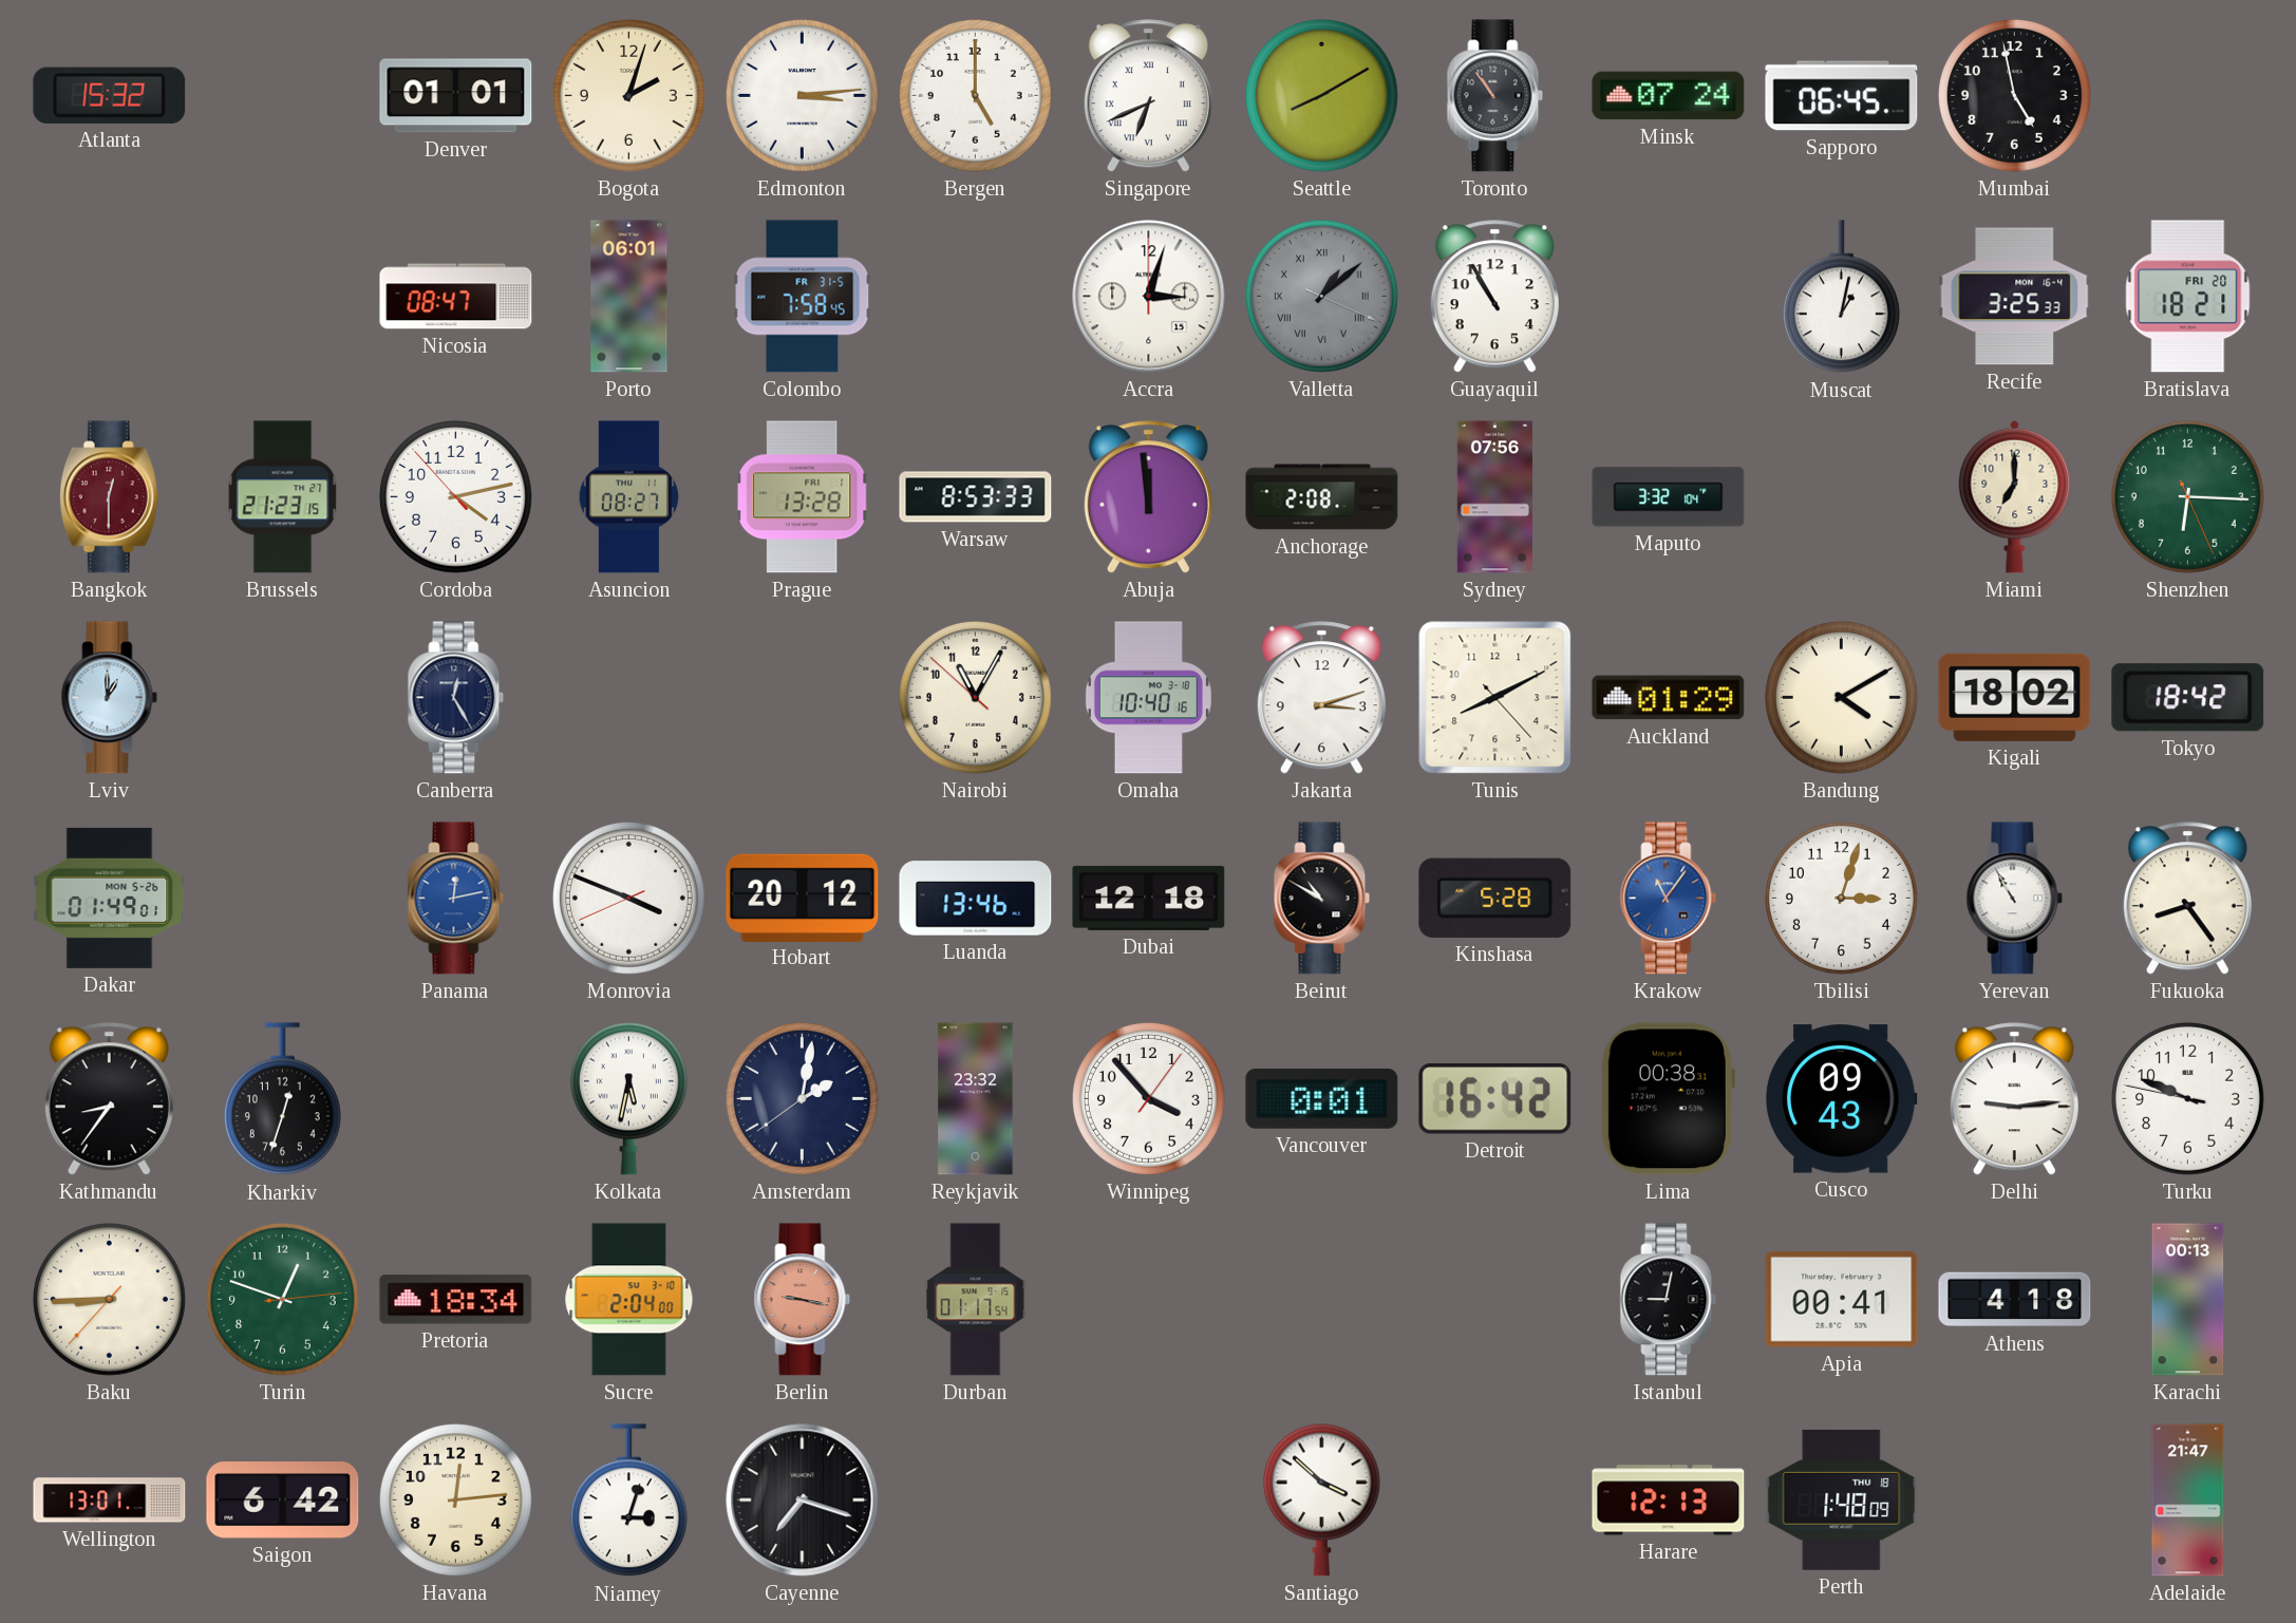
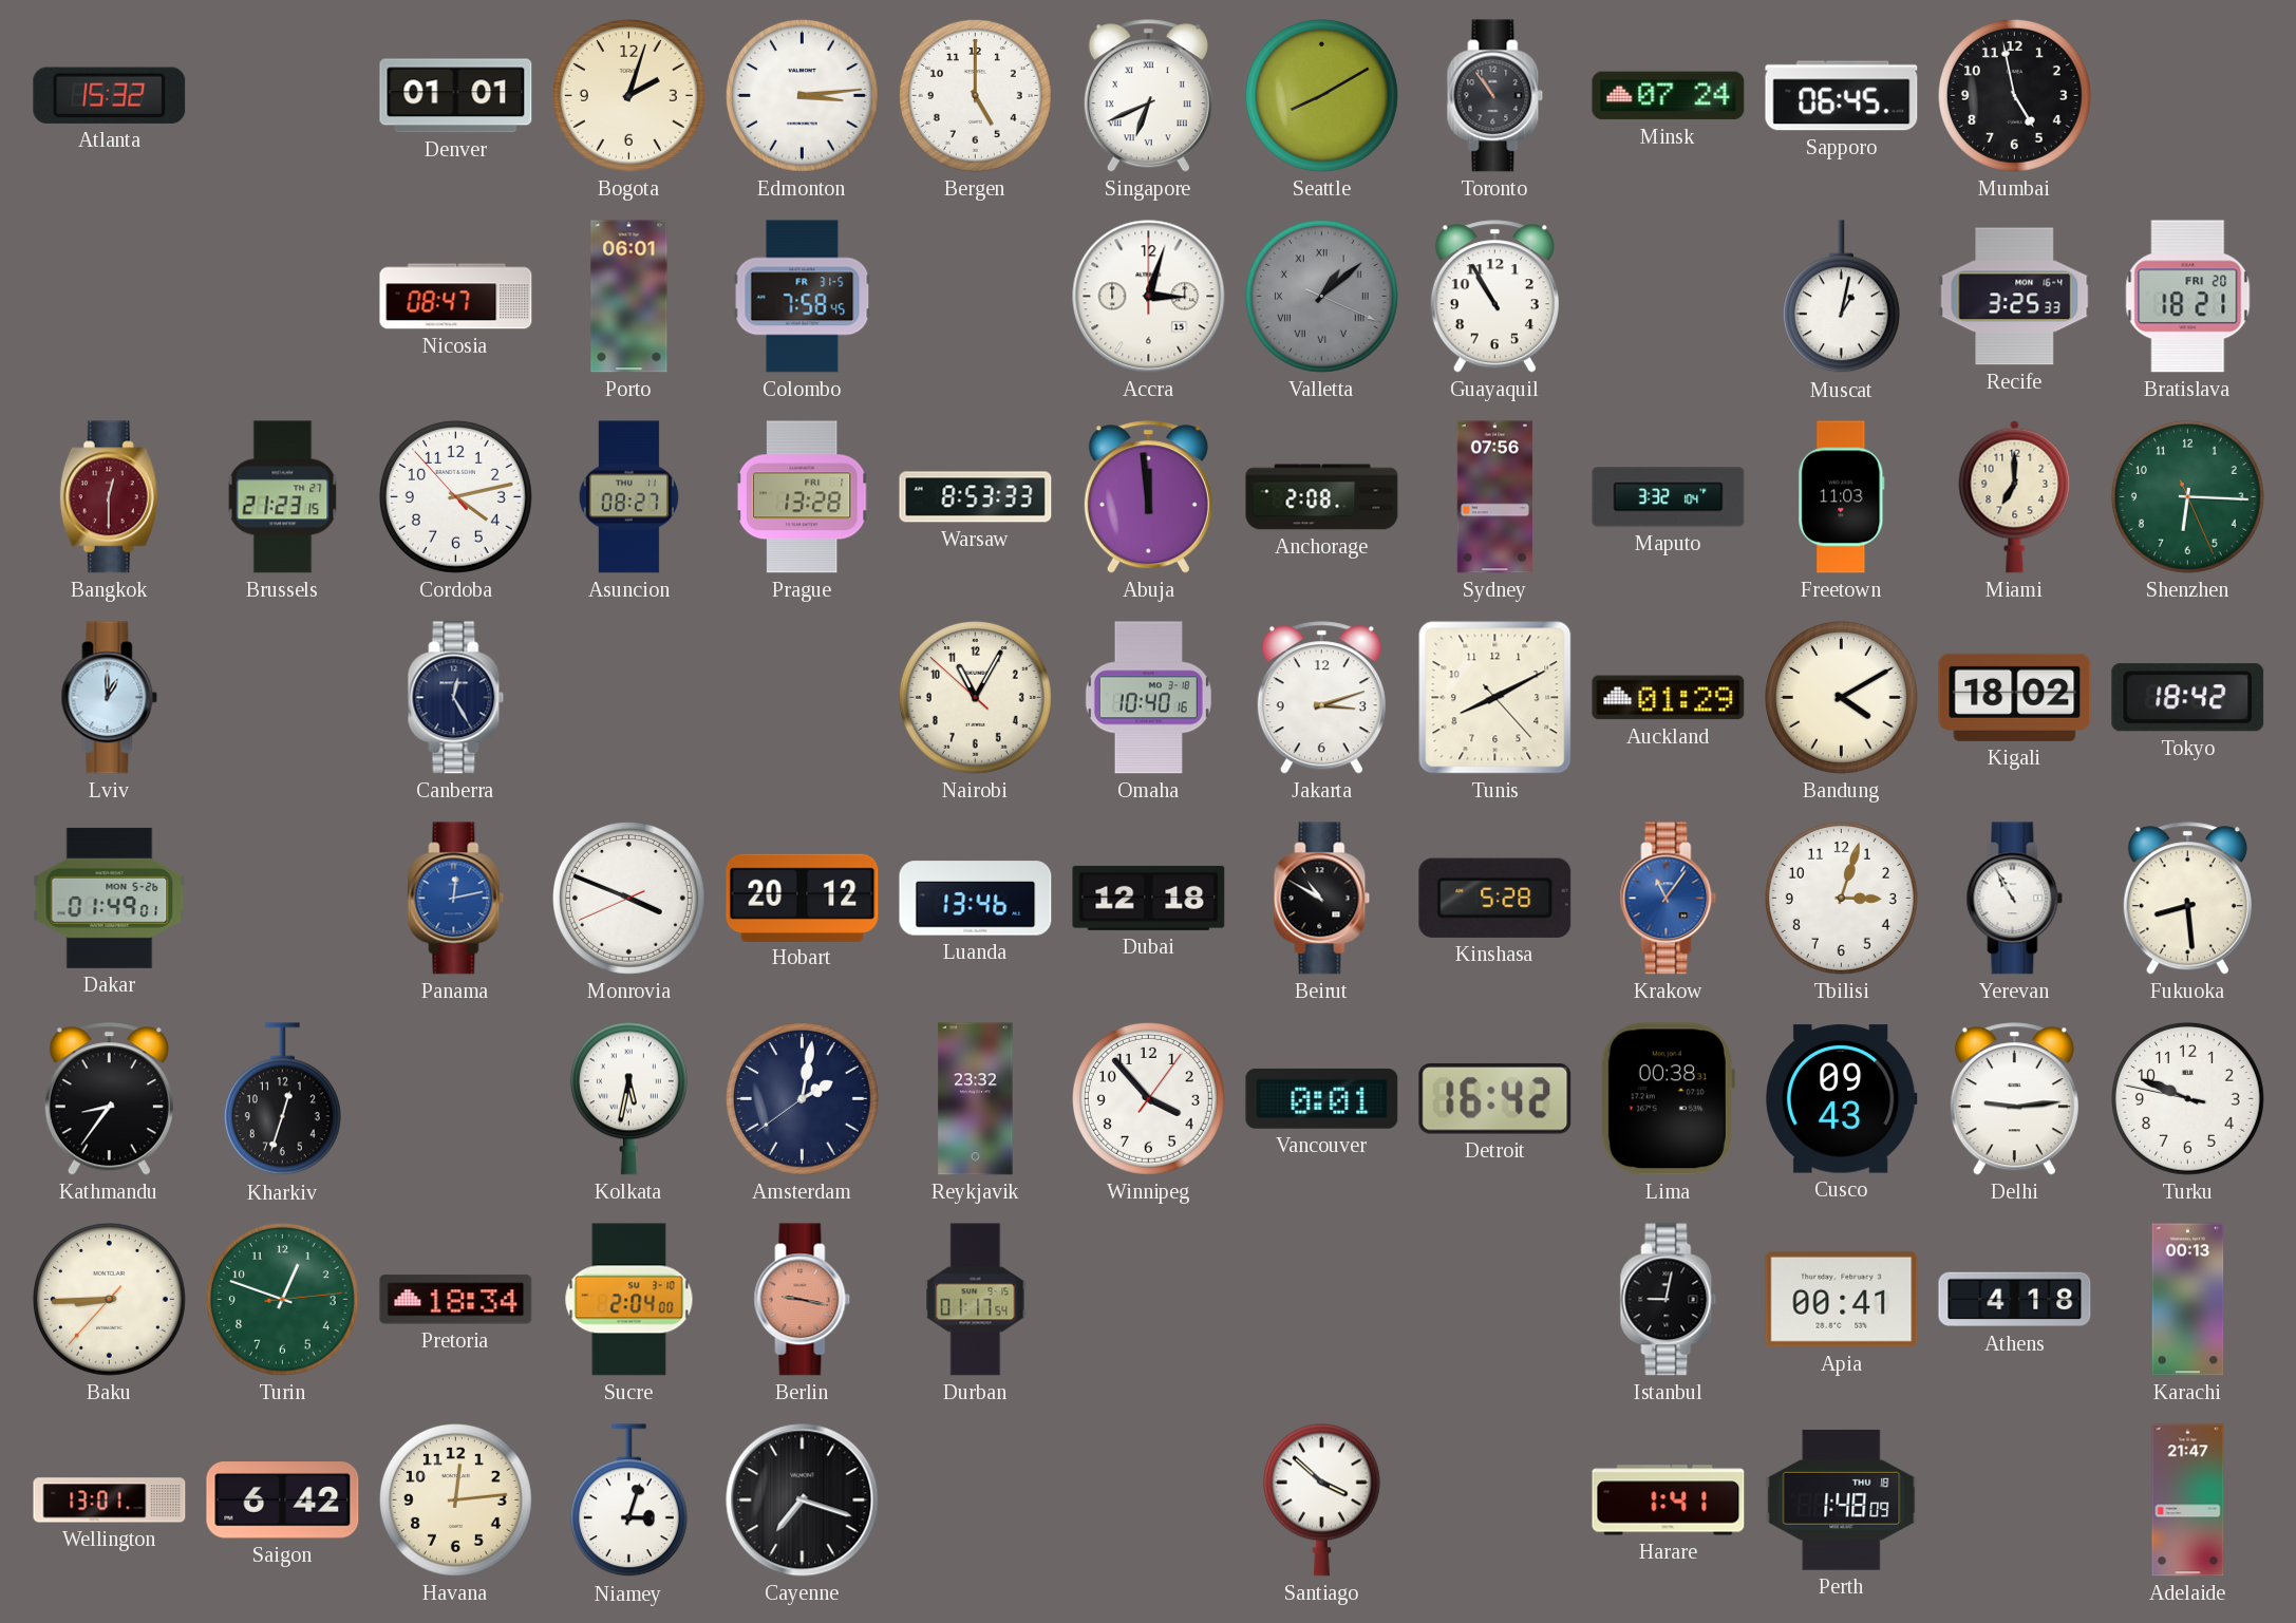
Freetown: none -> 11:03 (1842, 497)
Fukuoka: 8:24 -> 8:29 (2187, 899)
Harare: 12:13 -> 1:41 (1669, 1501)
